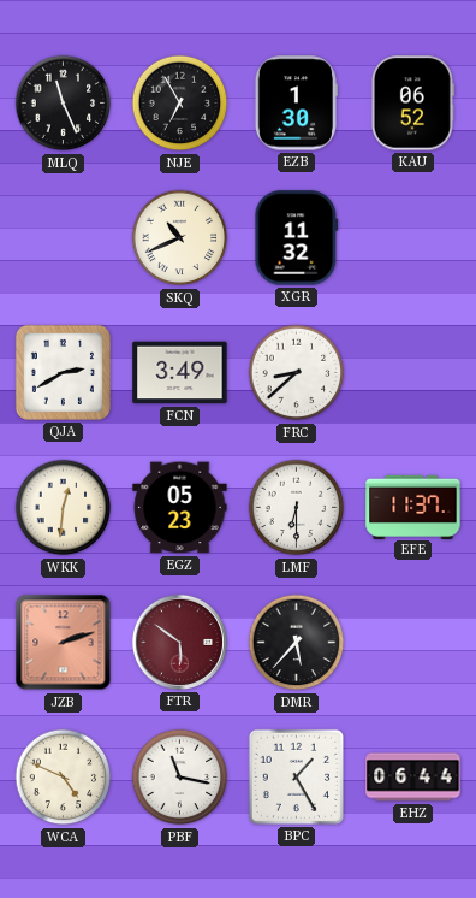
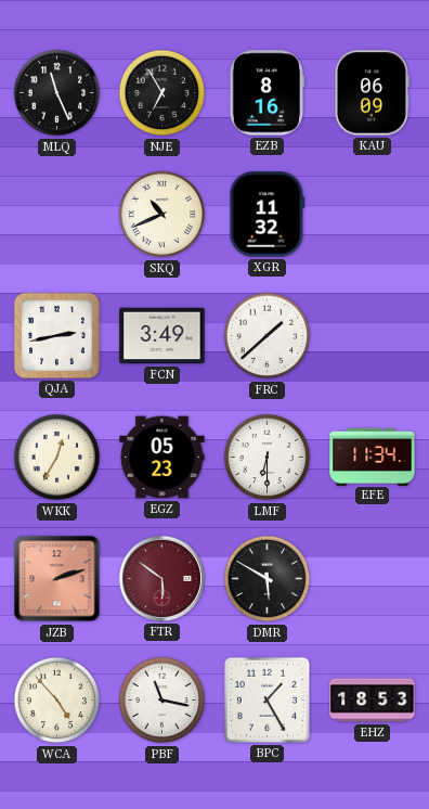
EZB: 1:30 -> 8:16 (266, 93)
KAU: 06:52 -> 06:09 (372, 93)
QJA: 2:40 -> 2:43 (56, 335)
FRC: 8:38 -> 1:38 (268, 336)
WKK: 12:31 -> 12:35 (57, 458)
EFE: 11:37 -> 11:34 (373, 457)
DMR: 5:37 -> 5:50 (268, 579)
WCA: 4:49 -> 4:53 (57, 701)
EHZ: 06:44 -> 18:53 (373, 701)
